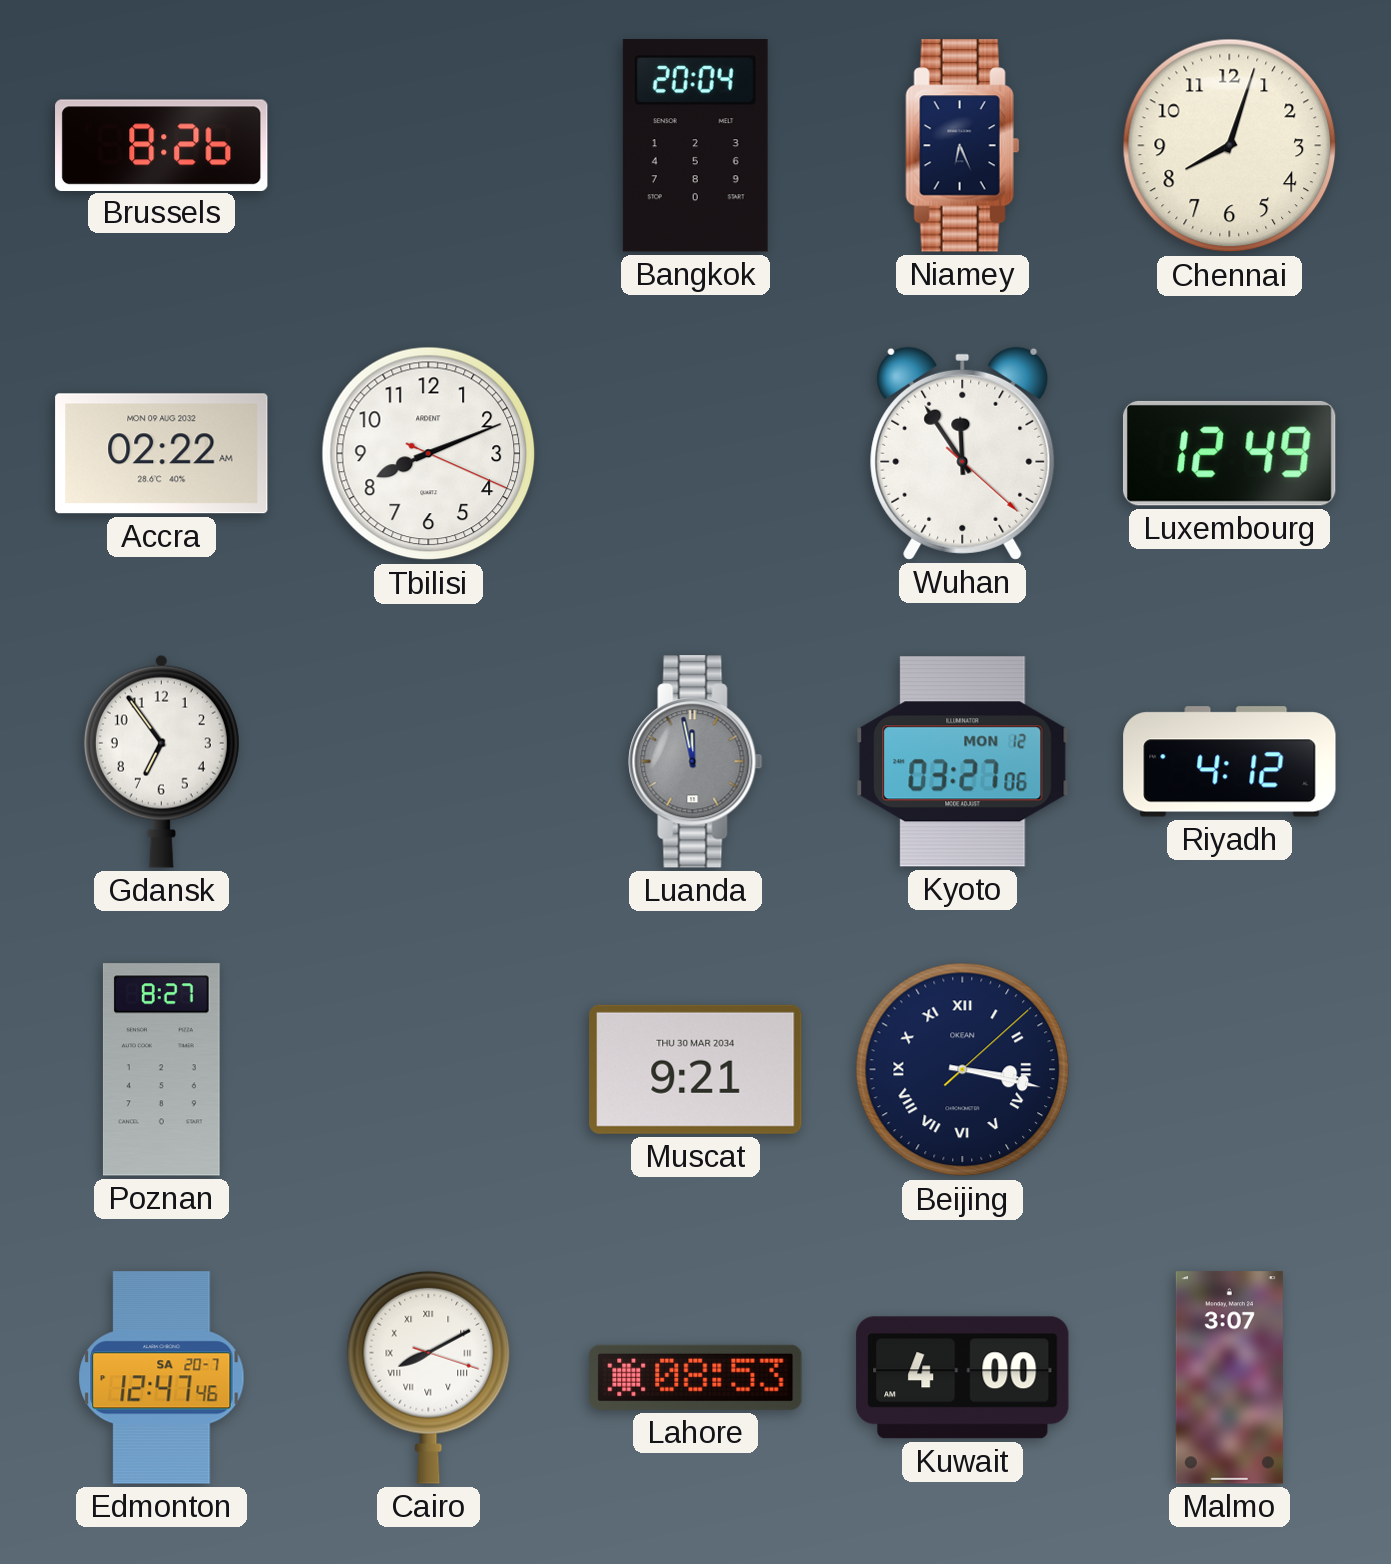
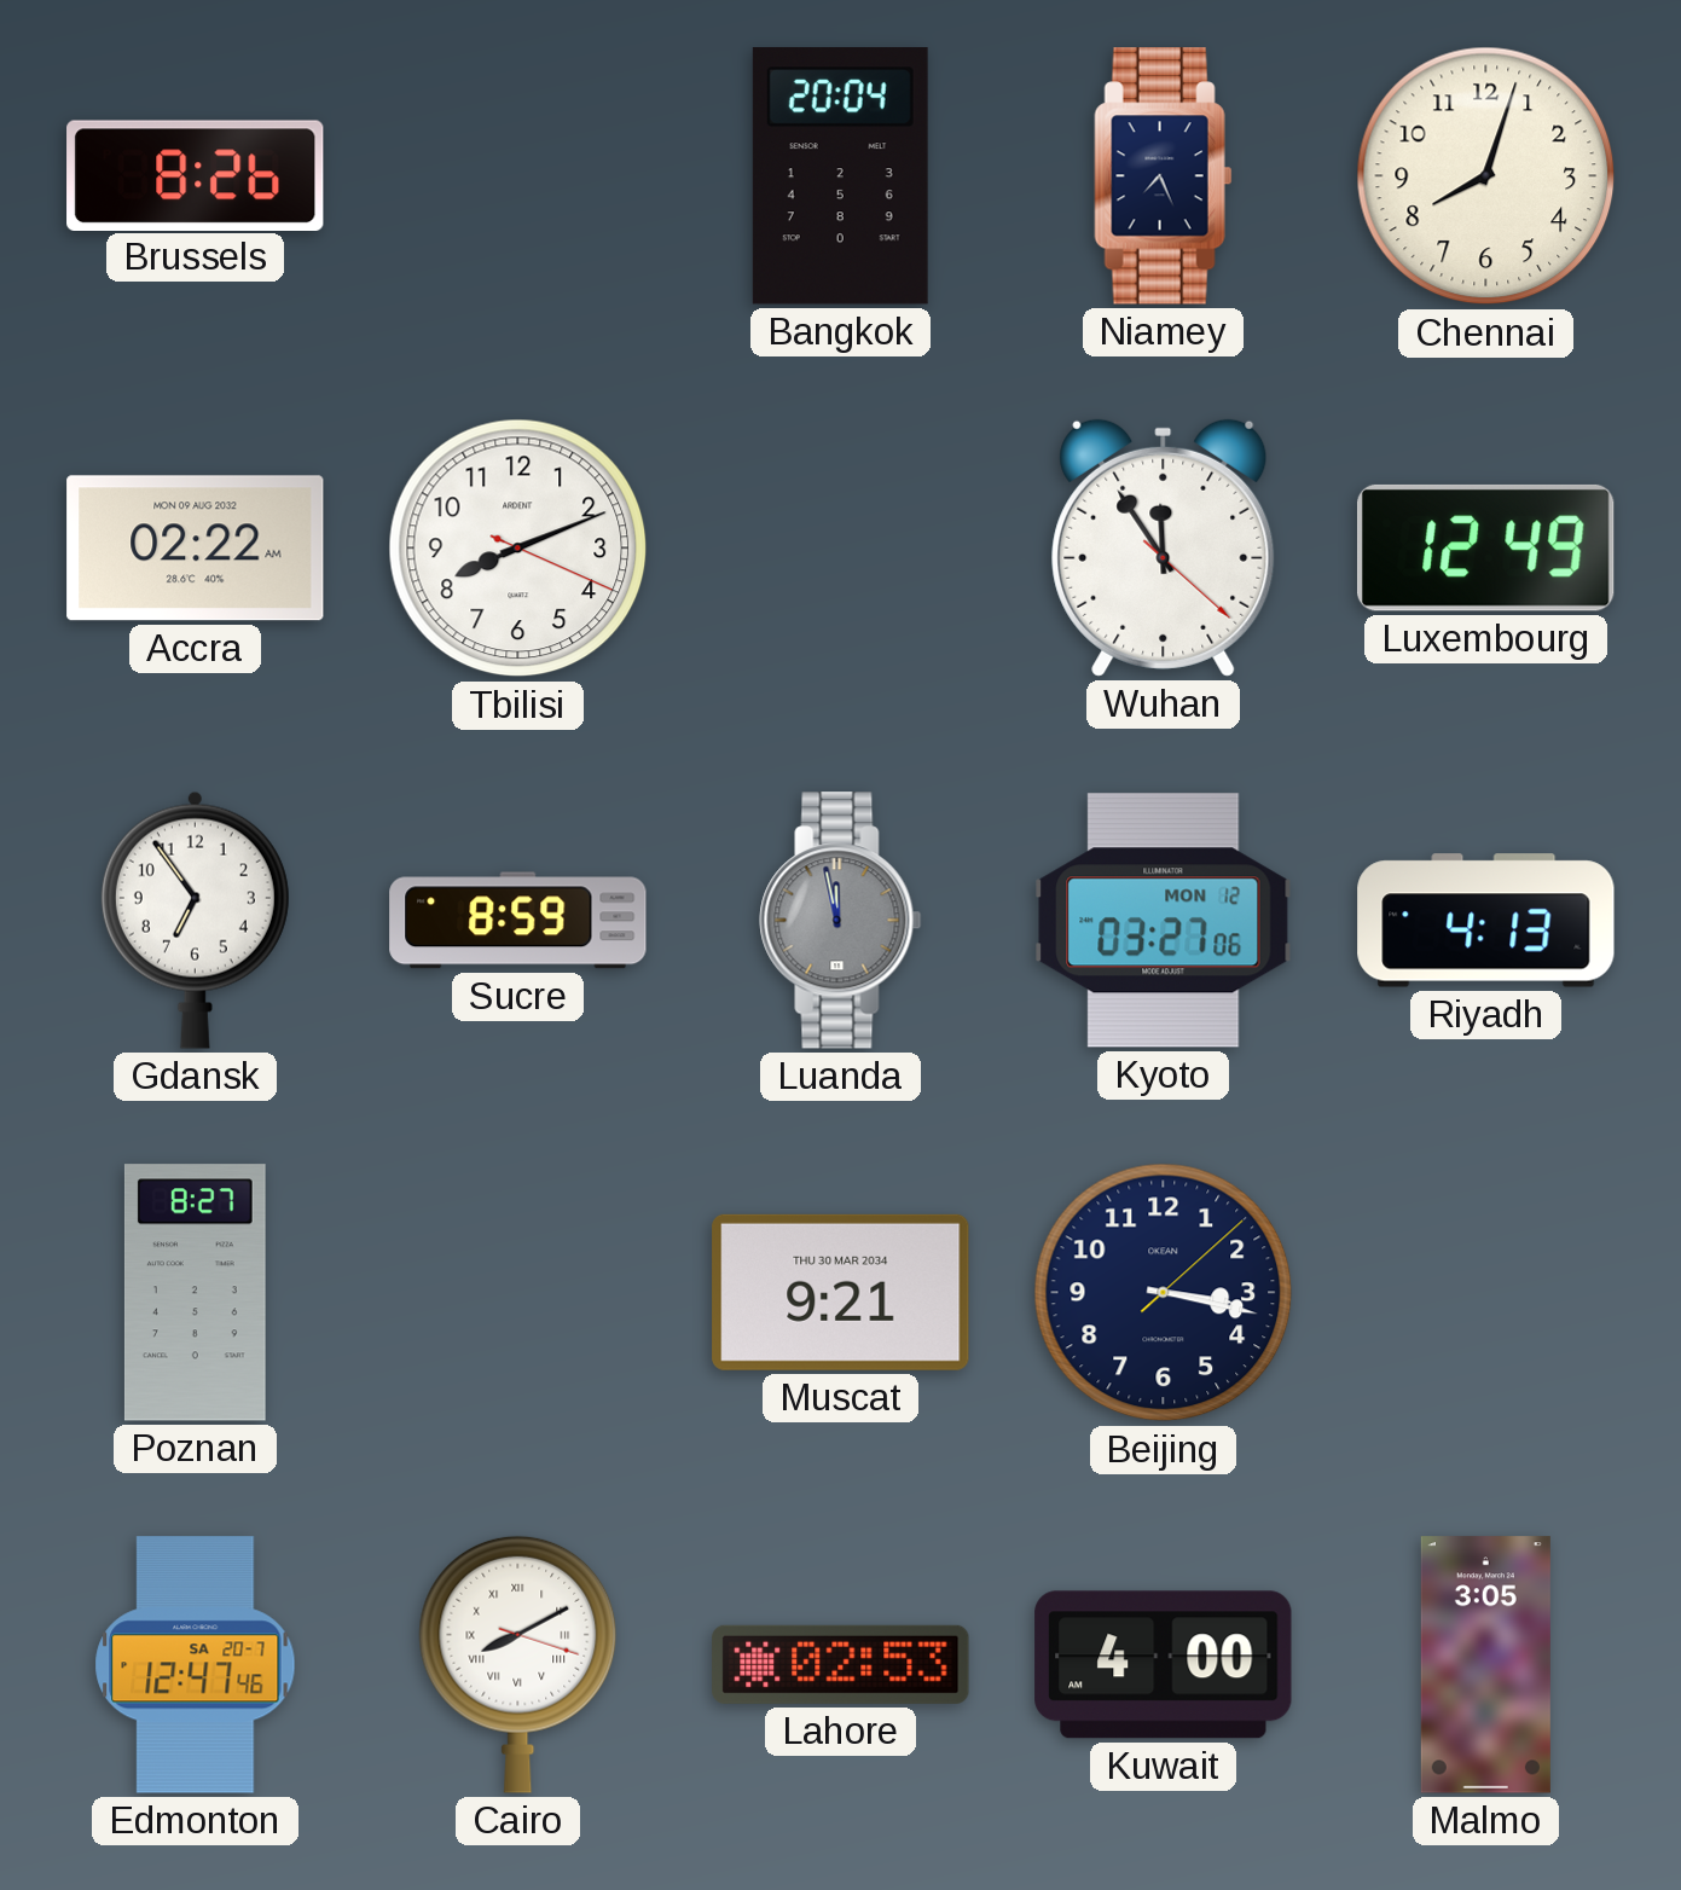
Niamey: 6:26 -> 7:26 (1164, 176)
Sucre: none -> 8:59 (518, 921)
Riyadh: 4:12 -> 4:13 (1486, 921)
Beijing numerals: Roman -> Arabic (1164, 1293)
Lahore: 08:53 -> 02:53 (841, 1664)
Malmo: 3:07 -> 3:05 (1485, 1665)
